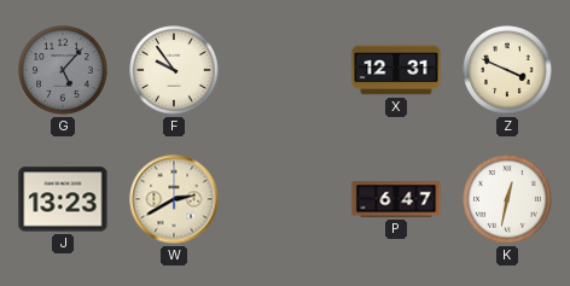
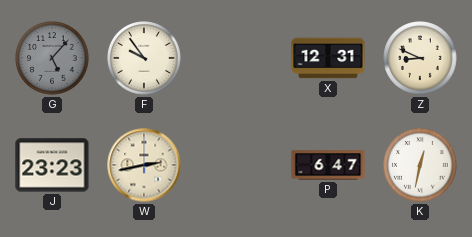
Z: 3:49 -> 8:49 (420, 58)
J: 13:23 -> 23:23 (52, 165)
W: 2:40 -> 2:43 (144, 165)
